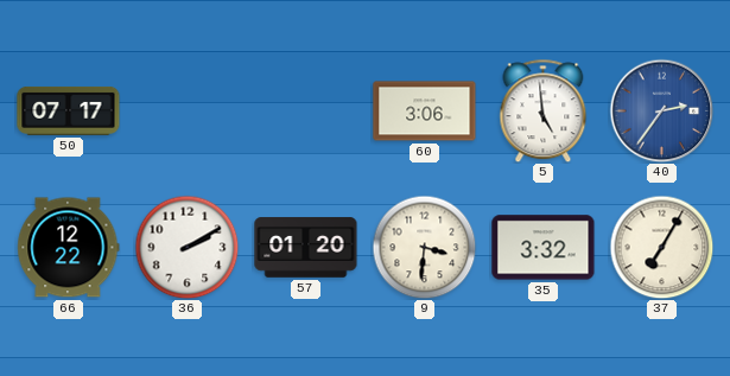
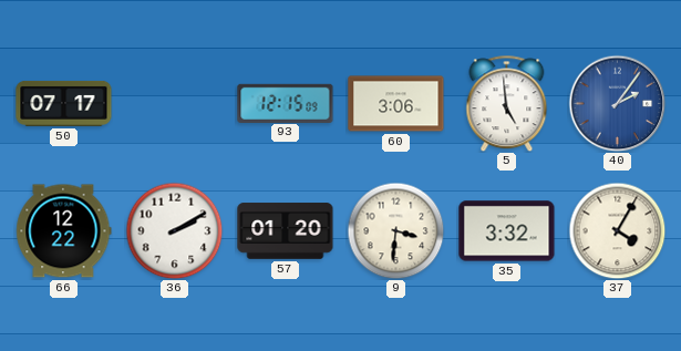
93: none -> 12:15 (286, 103)
40: 2:36 -> 2:06 (617, 103)
37: 7:05 -> 4:05 (617, 230)
